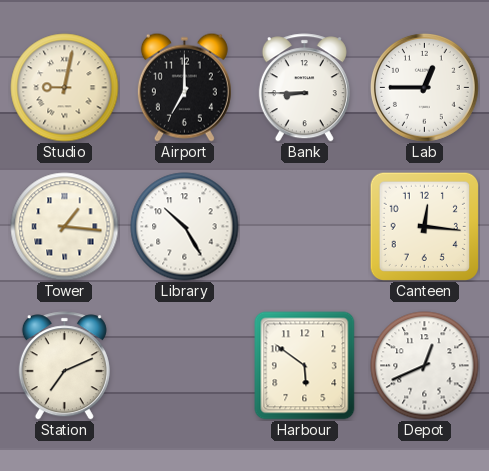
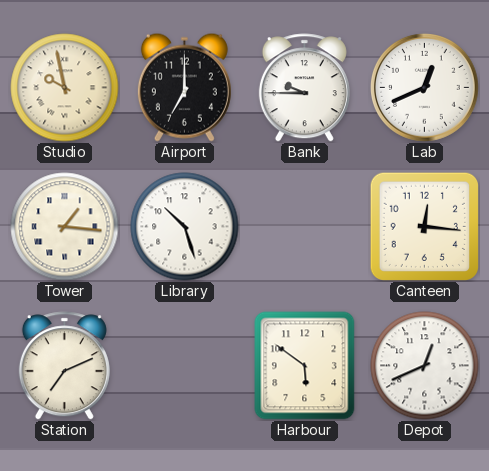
Studio: 9:02 -> 9:58 (65, 88)
Bank: 8:45 -> 9:45 (304, 88)
Lab: 12:45 -> 12:41 (425, 88)
Library: 10:25 -> 10:27 (185, 227)
